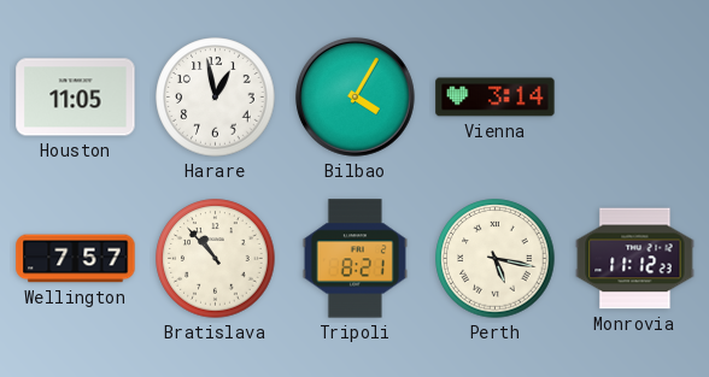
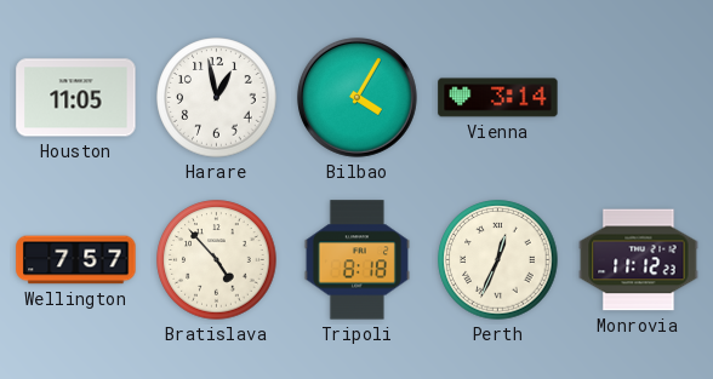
Bratislava: 10:53 -> 4:53 (217, 260)
Tripoli: 8:21 -> 8:18 (356, 260)
Perth: 5:17 -> 12:34 (498, 260)
